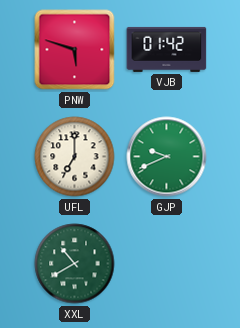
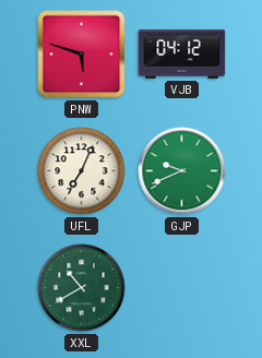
VJB: 01:42 -> 04:12 (182, 53)
UFL: 7:00 -> 7:04 (82, 171)
